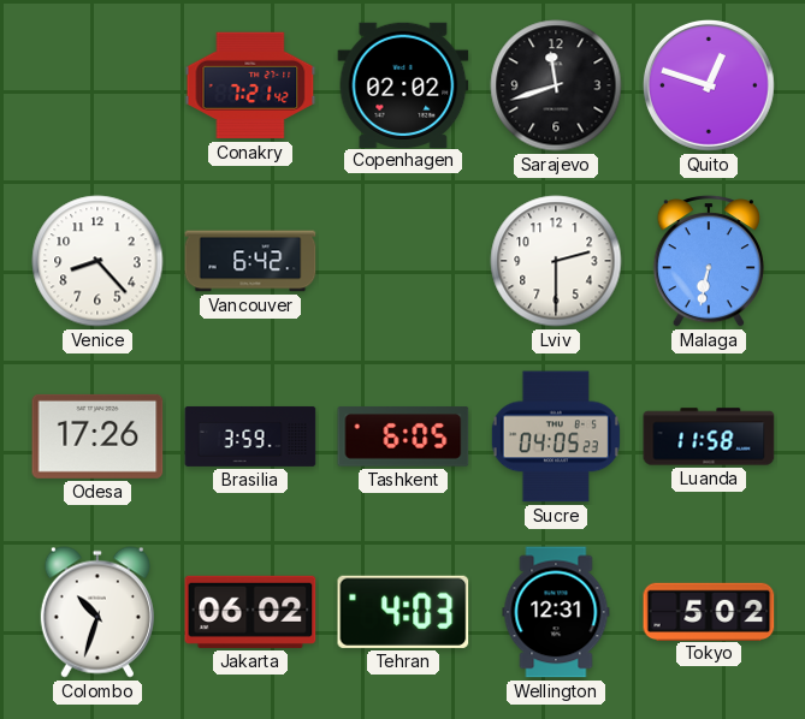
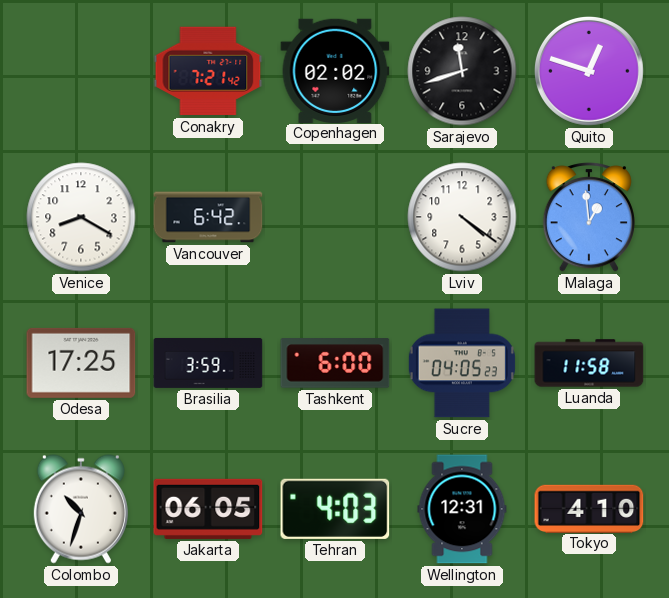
Venice: 8:23 -> 8:20 (81, 217)
Lviv: 2:30 -> 4:21 (462, 217)
Malaga: 6:32 -> 12:59 (589, 217)
Odesa: 17:26 -> 17:25 (81, 363)
Tashkent: 6:05 -> 6:00 (335, 363)
Jakarta: 06:02 -> 06:05 (208, 509)
Tokyo: 5:02 -> 4:10 (589, 508)
